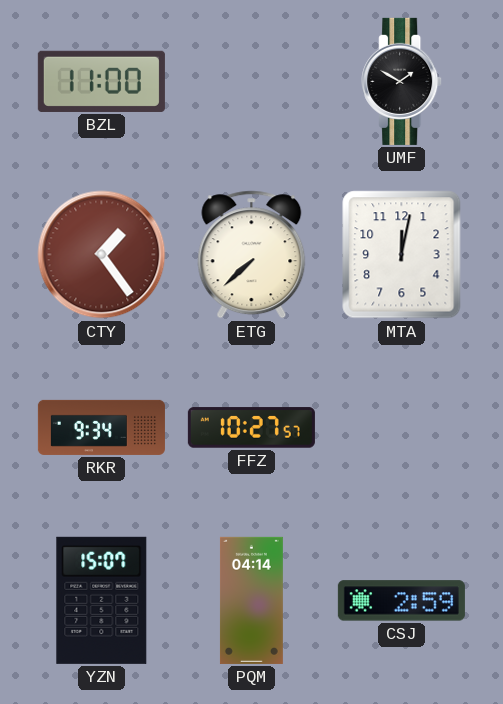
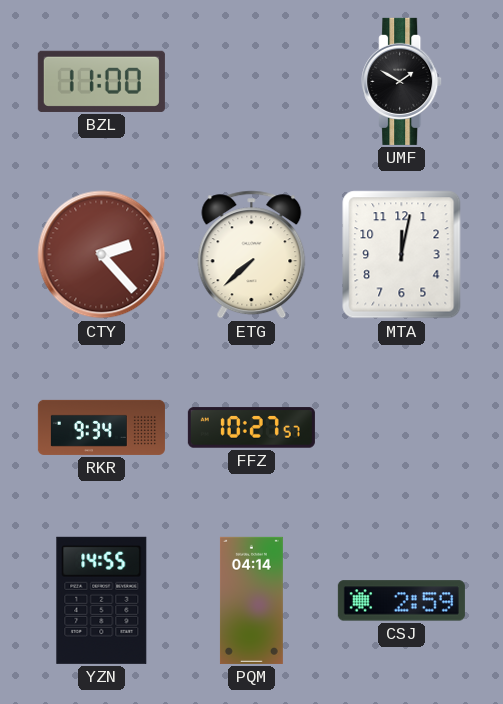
CTY: 1:24 -> 2:23 (102, 255)
YZN: 15:07 -> 14:55 (102, 600)
